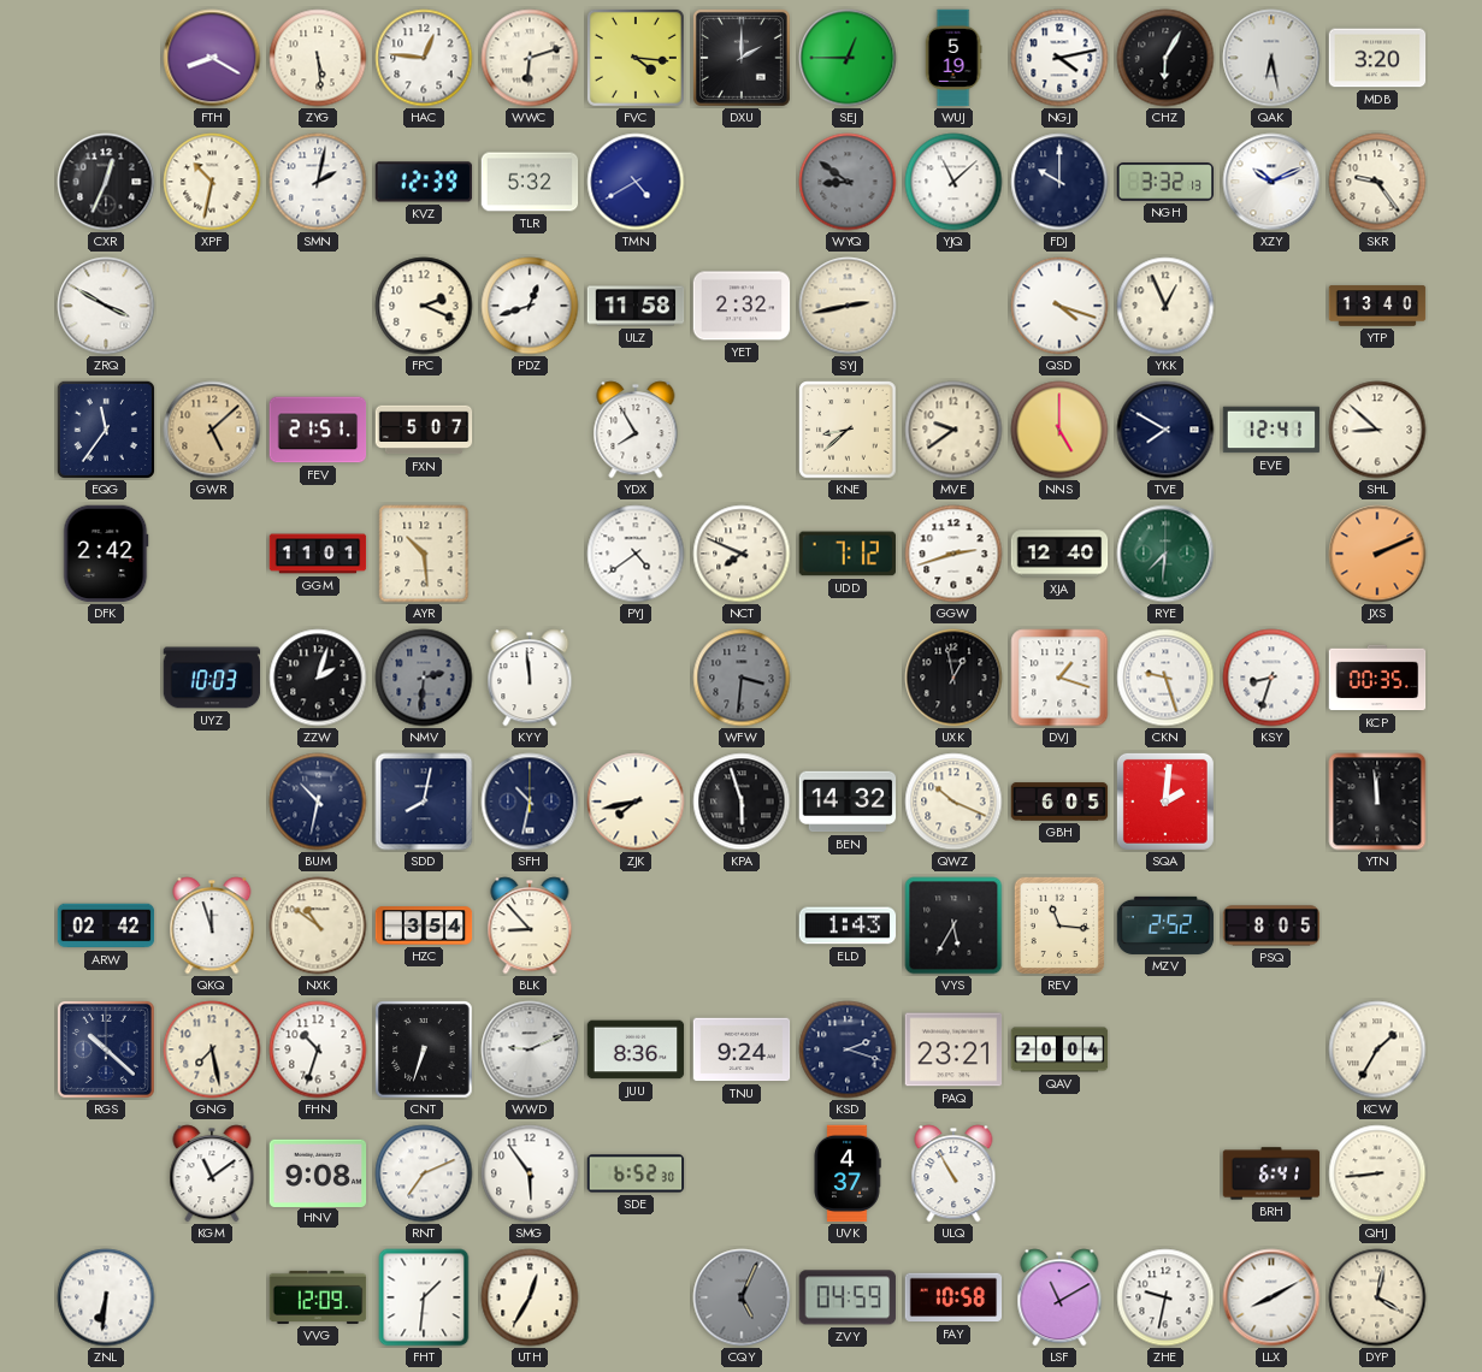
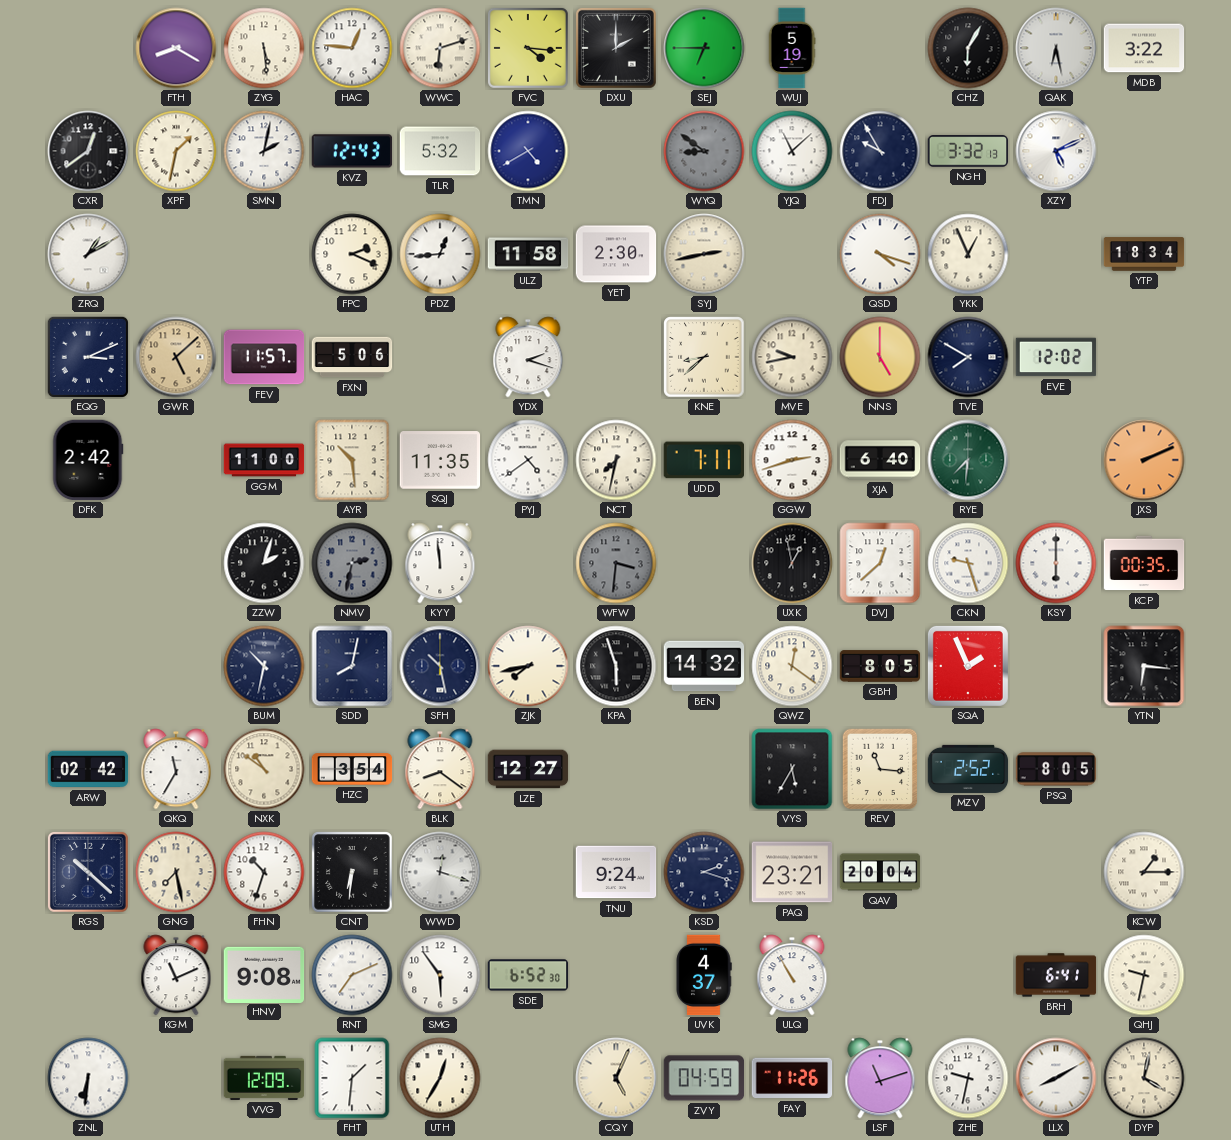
SEJ: 12:45 -> 6:45 (704, 48)
NGJ: 4:13 -> none (1059, 58)
MDB: 3:20 -> 3:22 (1144, 48)
CXR: 12:34 -> 12:39 (88, 151)
XPF: 10:32 -> 1:32 (176, 151)
KVZ: 12:39 -> 12:43 (352, 151)
FDJ: 10:00 -> 9:55 (880, 151)
XZY: 10:11 -> 5:11 (1056, 151)
SKR: 9:24 -> none (1377, 182)
ZRQ: 3:50 -> 1:10 (88, 254)
PDZ: 12:42 -> 12:44 (440, 254)
YET: 2:32 -> 2:30 (616, 254)
YTP: 13:40 -> 18:34 (1144, 254)
EQG: 11:36 -> 3:11 (88, 357)
FEV: 21:51 -> 11:57 (264, 357)
FXN: 5:07 -> 5:06 (352, 357)
YDX: 7:55 -> 2:18 (528, 357)
MVE: 9:39 -> 9:43 (792, 357)
EVE: 12:41 -> 12:02 (1056, 357)
SHL: 8:52 -> none (1377, 430)
GGM: 11:01 -> 11:00 (264, 460)
SQJ: none -> 11:35 (440, 460)
NCT: 7:49 -> 7:32 (616, 460)
UDD: 7:12 -> 7:11 (704, 460)
XJA: 12:40 -> 6:40 (880, 460)
UYZ: 10:03 -> none (212, 678)
NMV: 2:31 -> 2:32 (352, 563)
DVJ: 1:18 -> 12:38 (880, 563)
KSY: 8:33 -> 6:00 (1056, 563)
SFH: 10:32 -> 10:28 (440, 666)
QWZ: 10:19 -> 12:21 (792, 666)
GBH: 6:05 -> 8:05 (880, 666)
SQA: 2:01 -> 1:56 (968, 666)
YTN: 11:59 -> 6:16 (1144, 666)
QKQ: 11:57 -> 11:35 (176, 769)
BLK: 8:53 -> 8:21 (440, 769)
LZE: none -> 12:27 (528, 769)
ELD: 1:43 -> none (848, 925)
CNT: 6:33 -> 6:31 (352, 872)
WWD: 9:11 -> 12:18 (440, 872)
JUU: 8:36 -> none (636, 1049)
KCW: 1:35 -> 1:15 (1144, 872)
KGM: 11:09 -> 11:11 (176, 975)
QHJ: 8:44 -> 9:32 (1144, 975)
CQY dial: grey -> cream (616, 1078)
FAY: 10:58 -> 11:26 (792, 1078)
LSF: 11:10 -> 11:12 (880, 1078)
